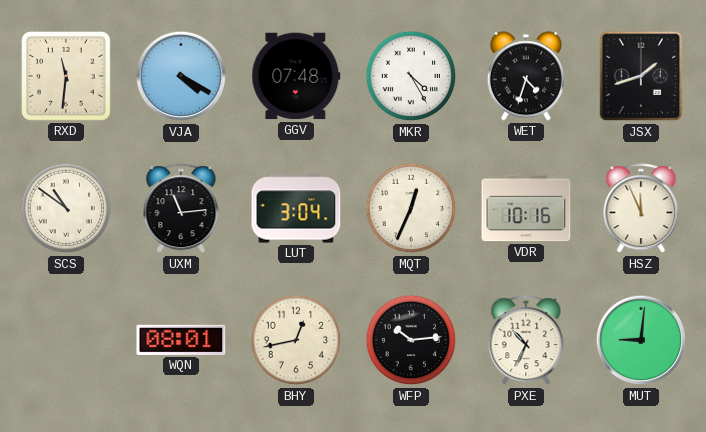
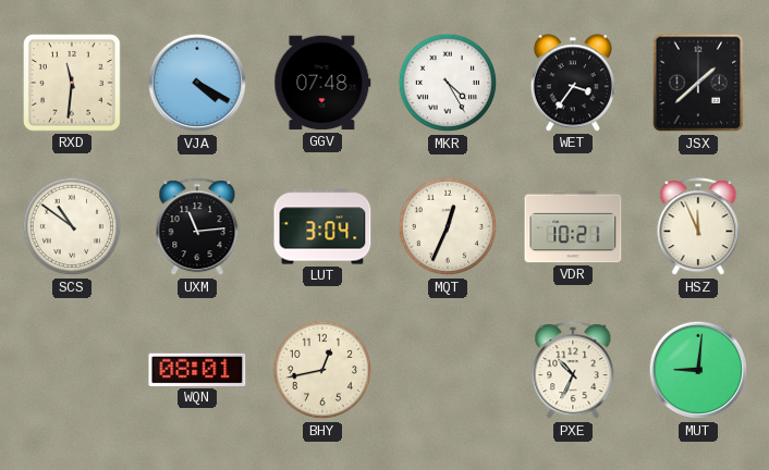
WET: 4:33 -> 3:36 (573, 83)
JSX: 1:42 -> 1:38 (698, 83)
VDR: 10:16 -> 10:21 (573, 226)
WFP: 10:14 -> none (411, 340)
